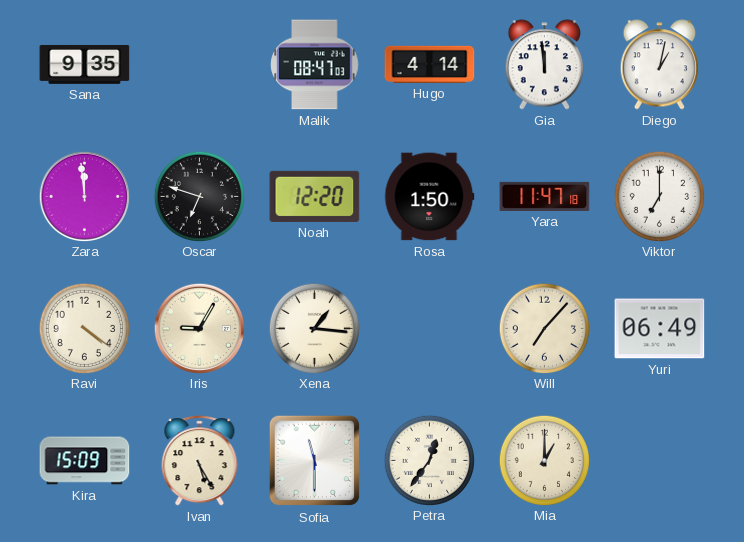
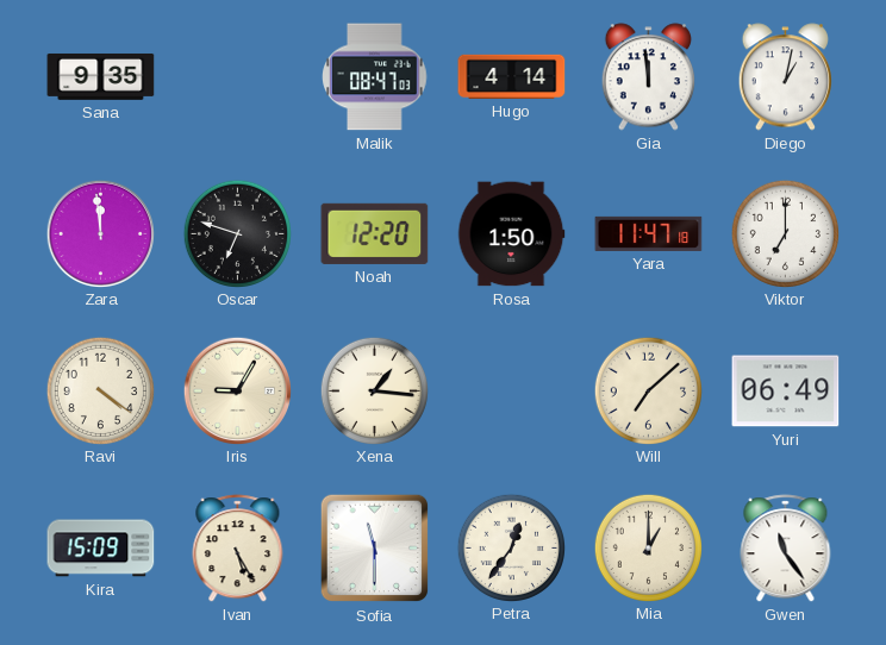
Will: 7:07 -> 7:08 (648, 390)
Gwen: none -> 11:24 (786, 549)
